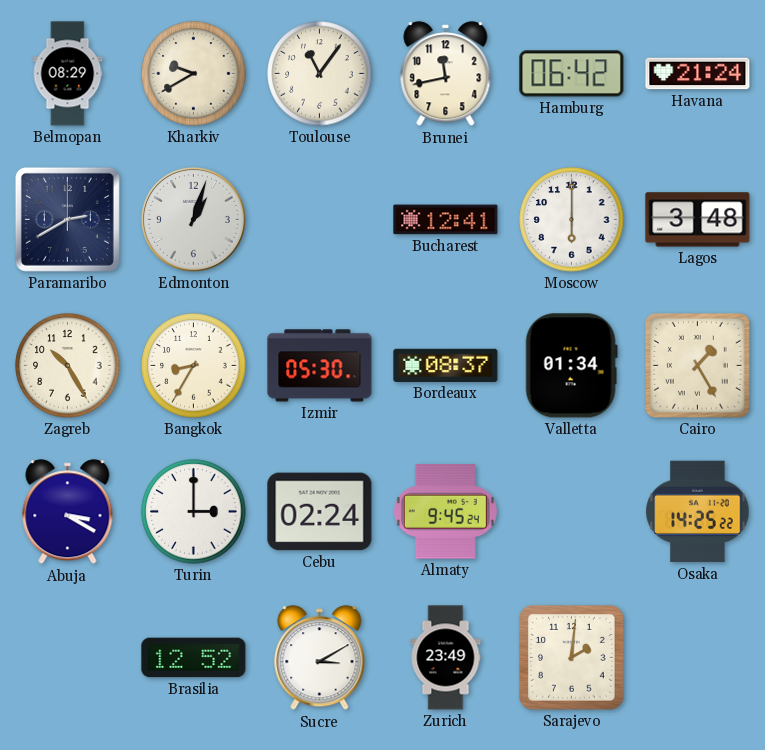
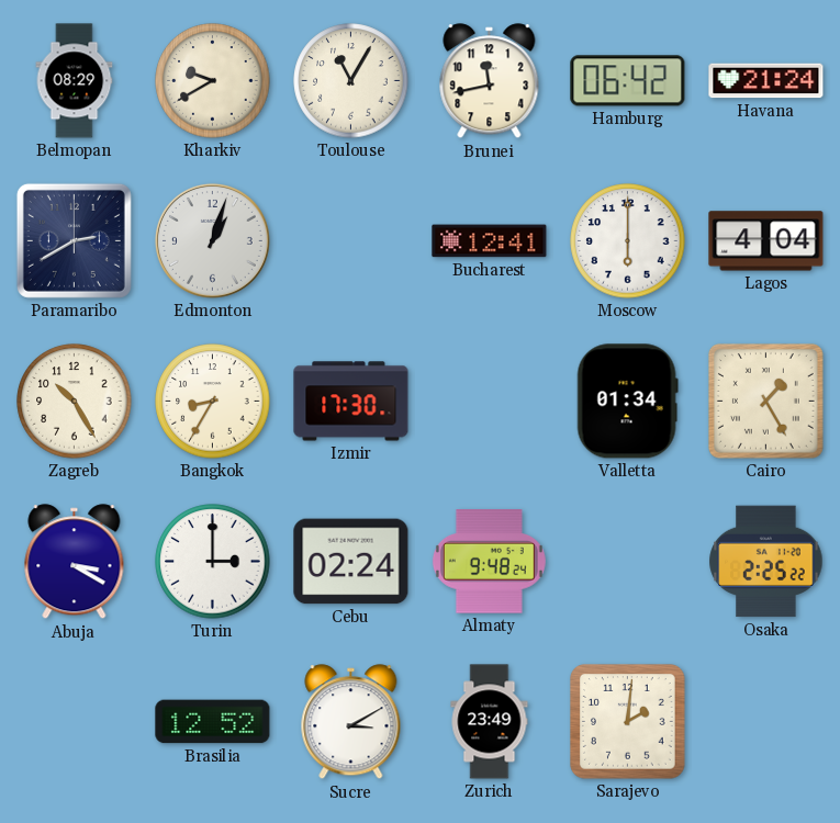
Toulouse: 11:06 -> 11:05 (351, 81)
Lagos: 3:48 -> 4:04 (766, 241)
Izmir: 05:30 -> 17:30 (351, 402)
Bordeaux: 08:37 -> none (446, 365)
Almaty: 9:45 -> 9:48 (489, 562)
Osaka: 14:25 -> 2:25 (766, 562)
